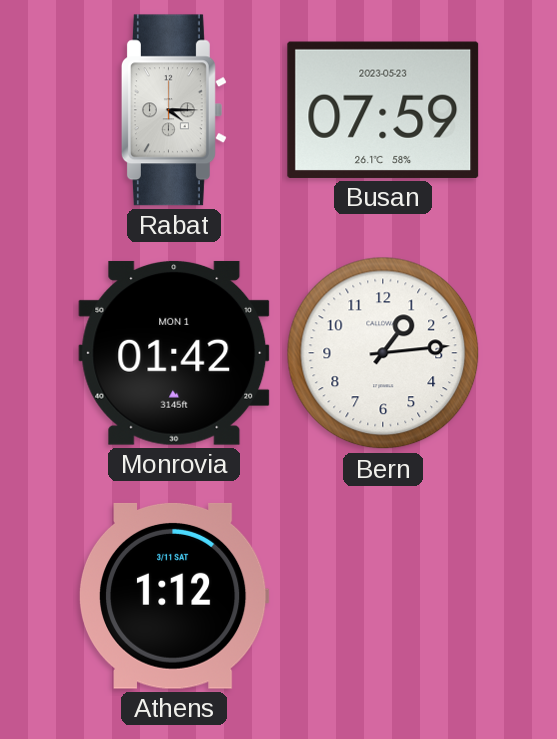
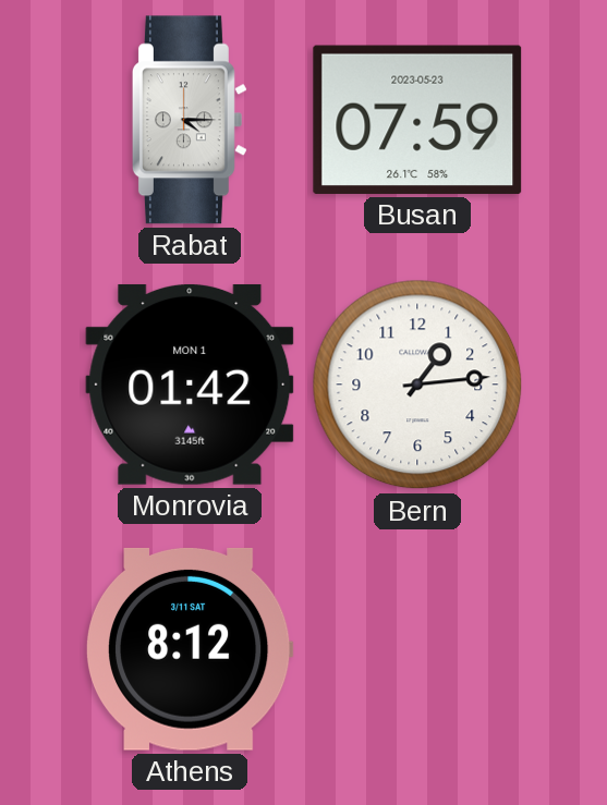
Athens: 1:12 -> 8:12 (190, 649)
